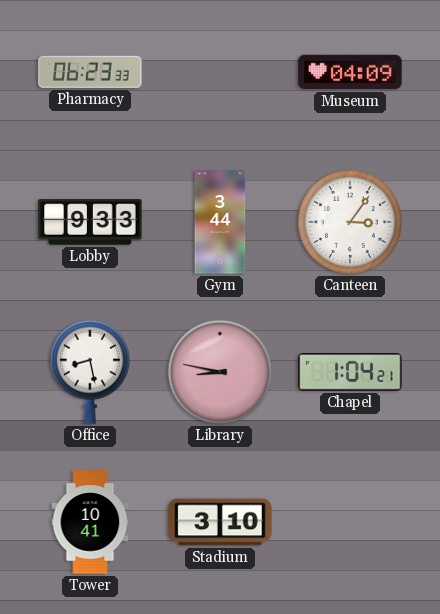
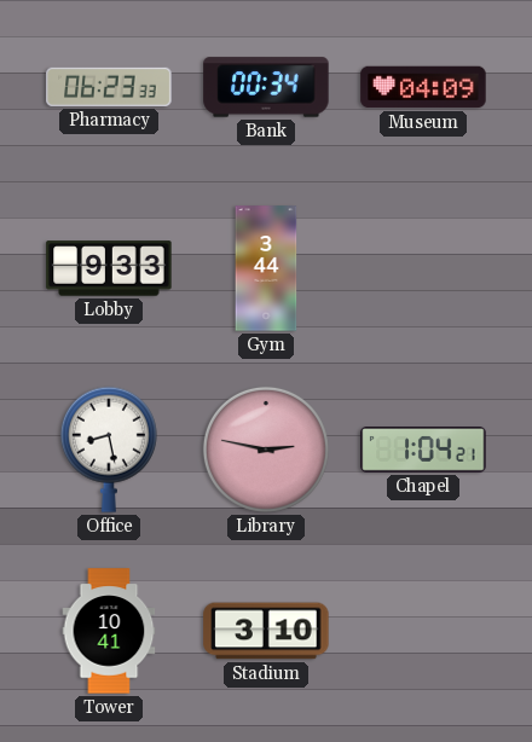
Bank: none -> 00:34 (266, 87)
Canteen: 3:06 -> none (350, 222)
Library: 8:47 -> 2:47 (266, 450)
